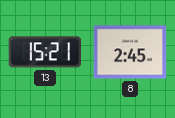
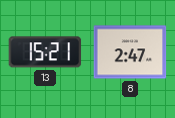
8: 2:45 -> 2:47 (130, 52)
